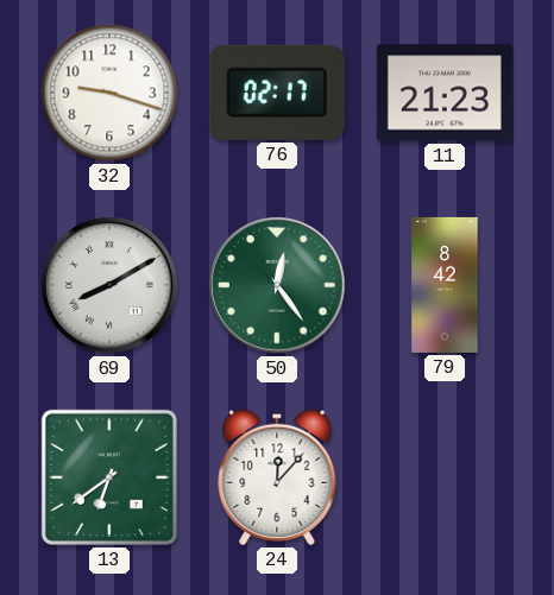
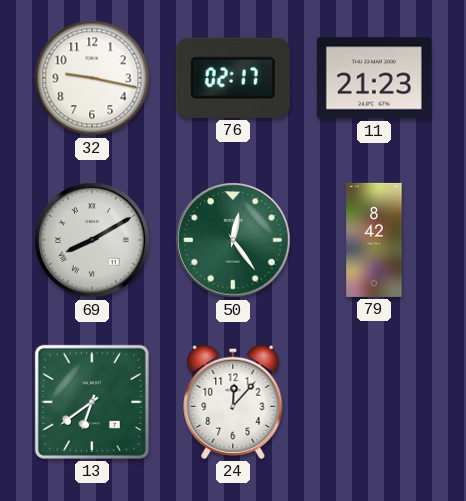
32: 9:18 -> 9:17 (92, 78)
